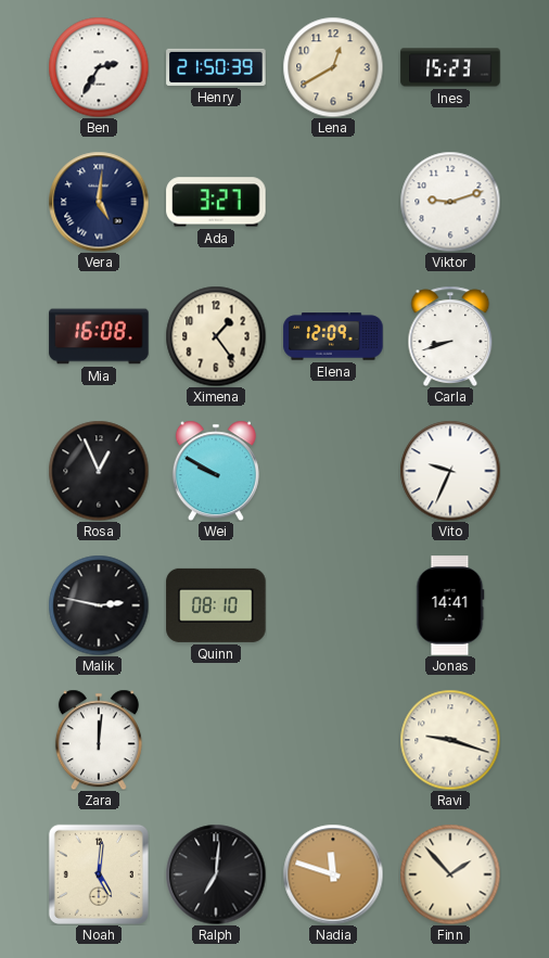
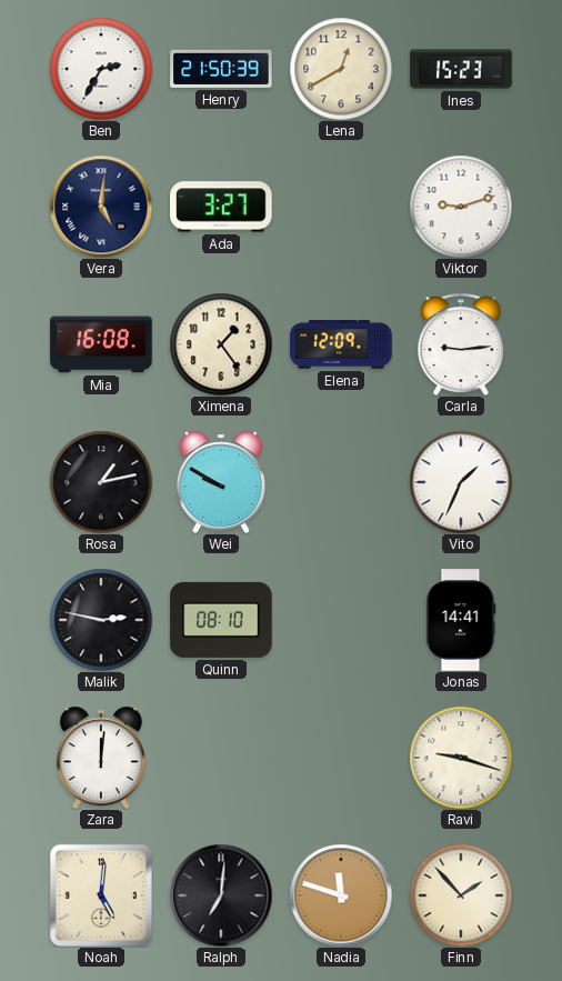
Carla: 8:42 -> 9:14 (461, 344)
Rosa: 12:56 -> 1:13 (101, 482)
Vito: 9:34 -> 1:34 (461, 482)
